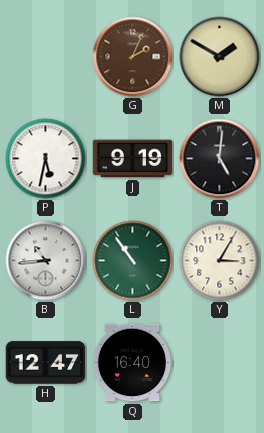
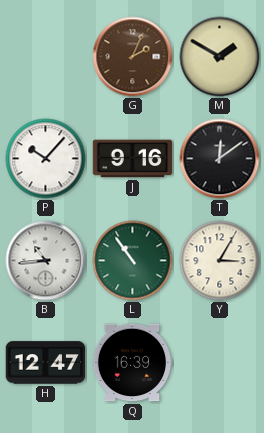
P: 5:32 -> 10:07 (46, 159)
J: 9:19 -> 9:16 (133, 159)
T: 5:01 -> 12:09 (220, 159)
Q: 16:40 -> 16:39 (132, 363)
